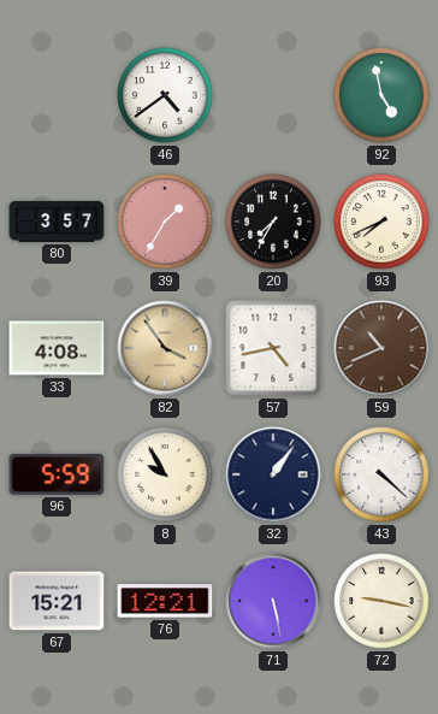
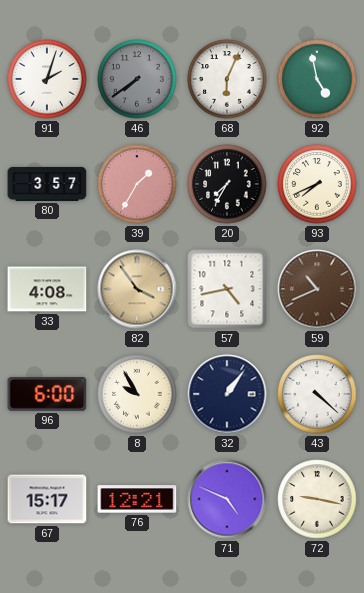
91: none -> 2:03 (47, 79)
46: 4:39 -> 7:39 (137, 79)
46 dial: white -> grey (137, 79)
68: none -> 6:04 (227, 79)
96: 5:59 -> 6:00 (47, 394)
67: 15:21 -> 15:17 (47, 499)
71: 5:28 -> 4:49 (227, 499)
